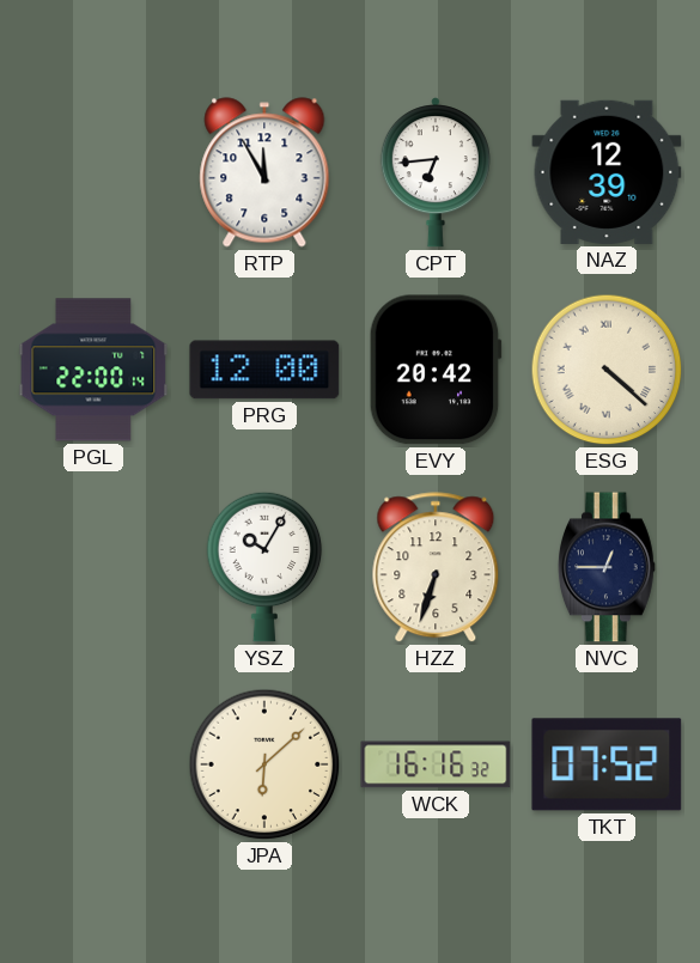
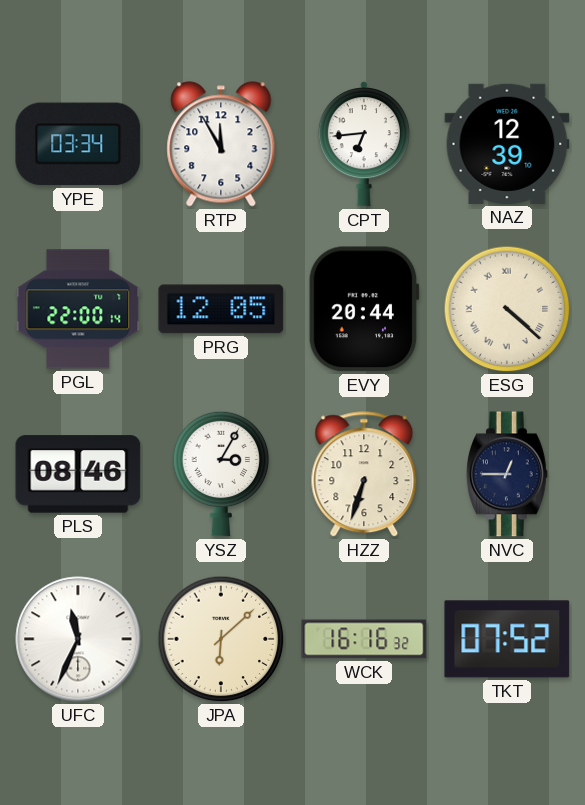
YPE: none -> 03:34 (78, 144)
PRG: 12:00 -> 12:05 (221, 309)
EVY: 20:42 -> 20:44 (364, 309)
PLS: none -> 08:46 (78, 474)
YSZ: 10:05 -> 3:05 (221, 474)
UFC: none -> 11:34 (78, 639)
